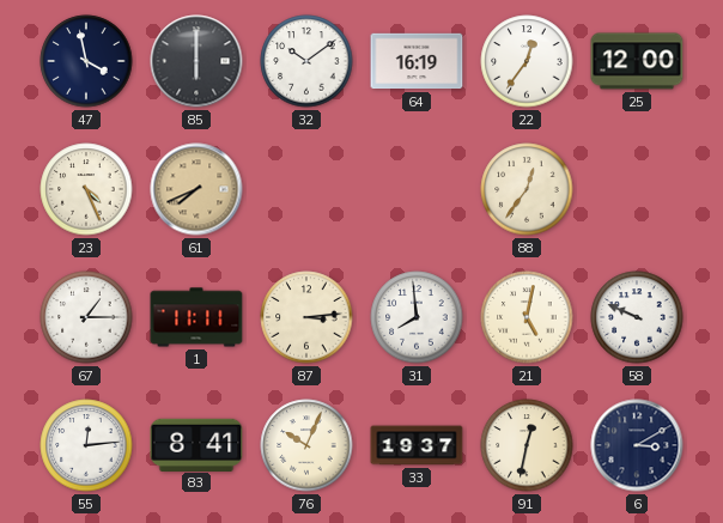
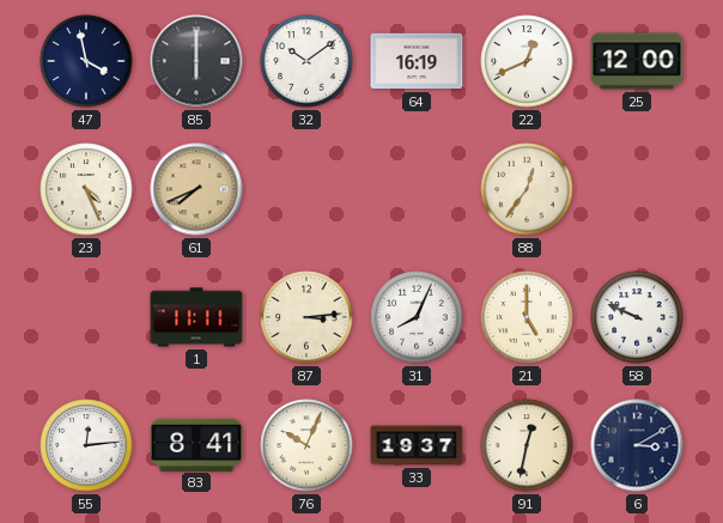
22: 12:36 -> 12:41 (527, 61)
67: 1:15 -> none (86, 317)
31: 7:59 -> 8:04 (417, 317)
21: 5:02 -> 5:00 (527, 317)
